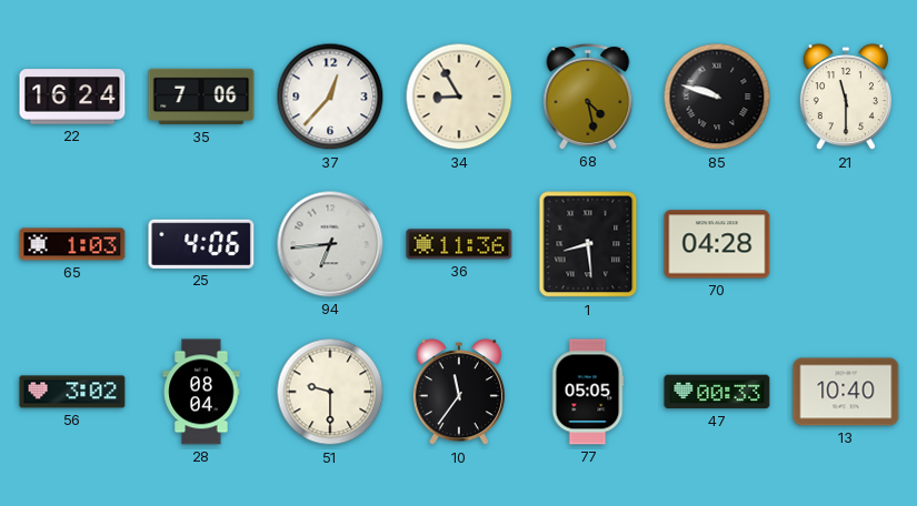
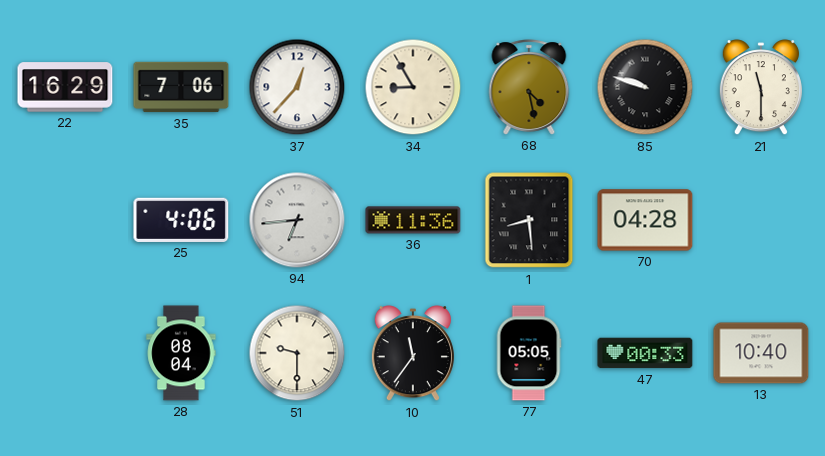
22: 16:24 -> 16:29 (65, 87)
65: 1:03 -> none (72, 244)
56: 3:02 -> none (72, 392)
